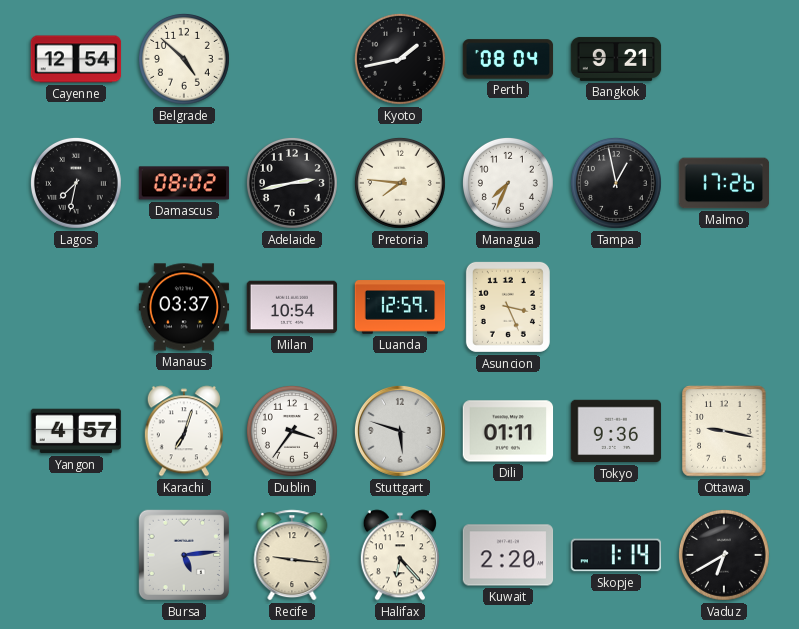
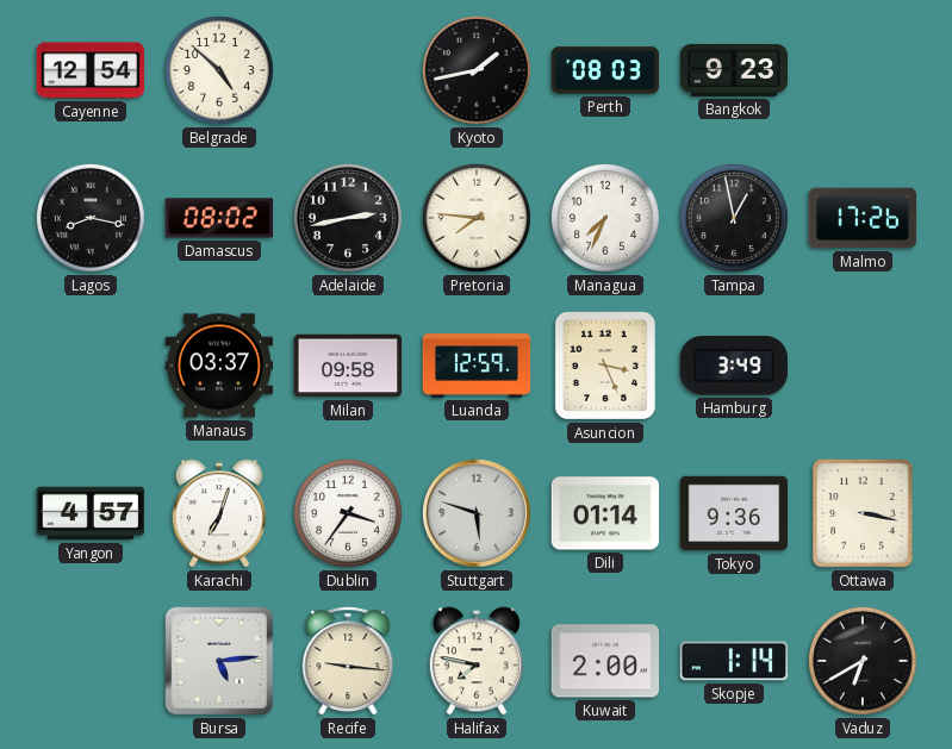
Perth: 08:04 -> 08:03 (605, 70)
Bangkok: 9:21 -> 9:23 (734, 70)
Lagos: 7:32 -> 8:17 (91, 218)
Milan: 10:54 -> 09:58 (348, 366)
Hamburg: none -> 3:49 (734, 366)
Dili: 01:11 -> 01:14 (605, 513)
Ottawa: 9:17 -> 3:17 (863, 513)
Halifax: 6:23 -> 7:47 (477, 661)
Kuwait: 2:20 -> 2:00 (605, 661)
